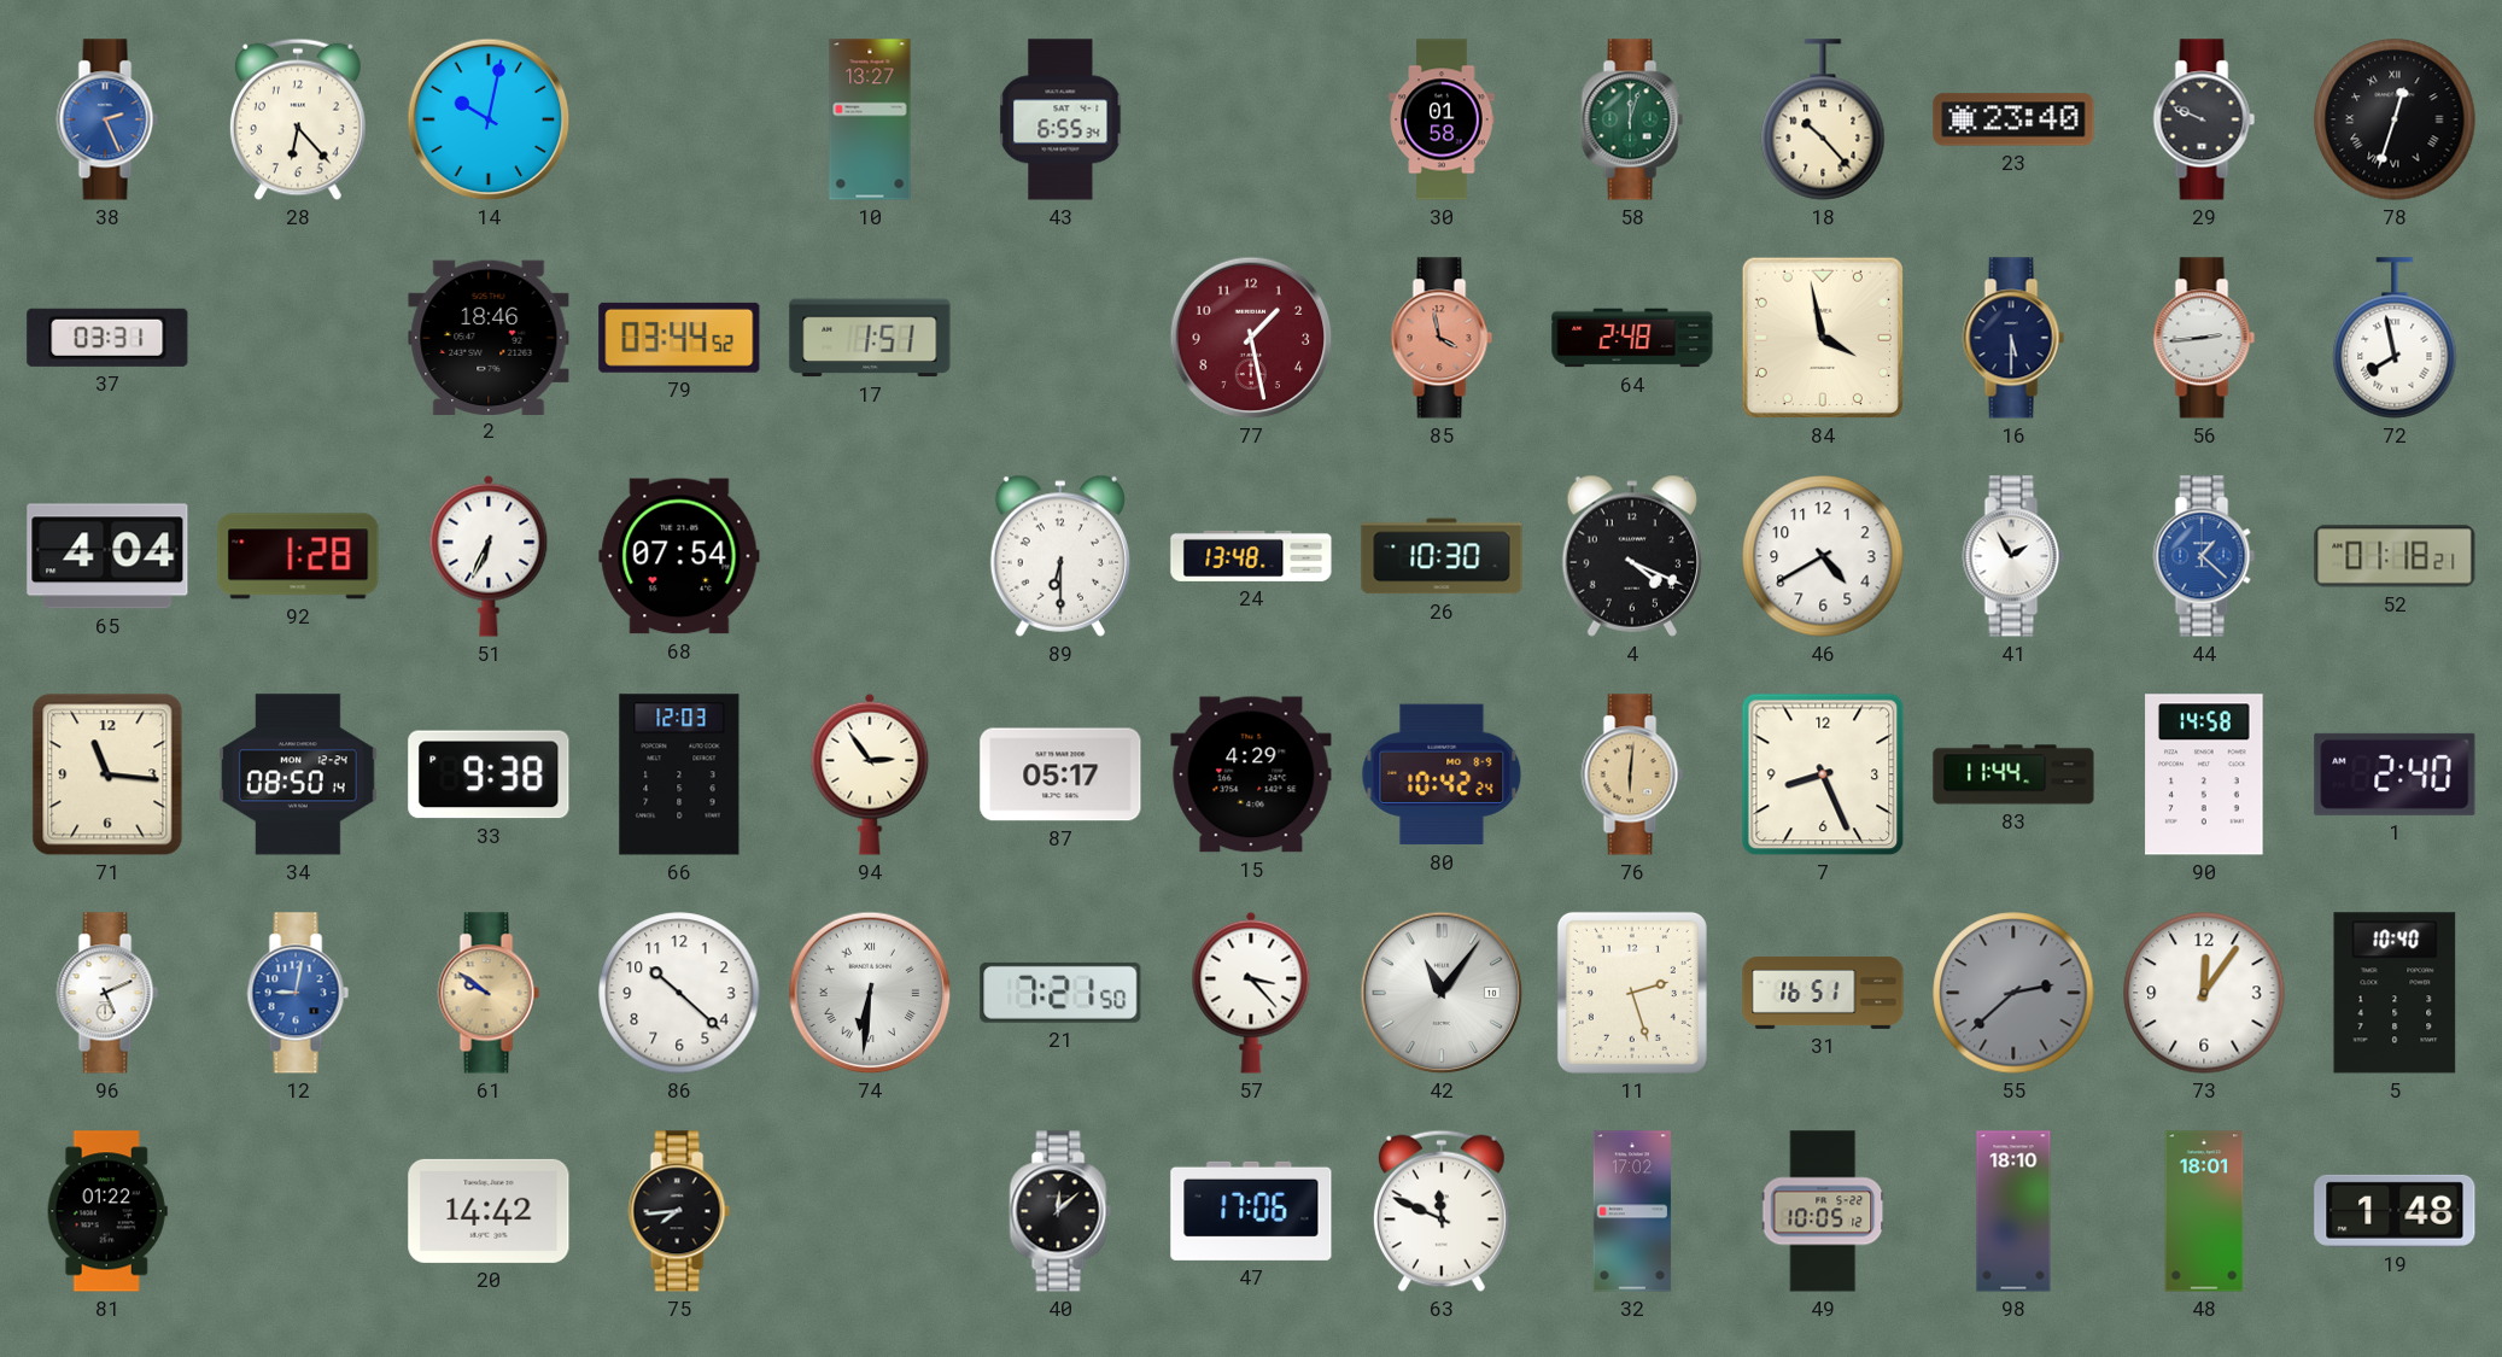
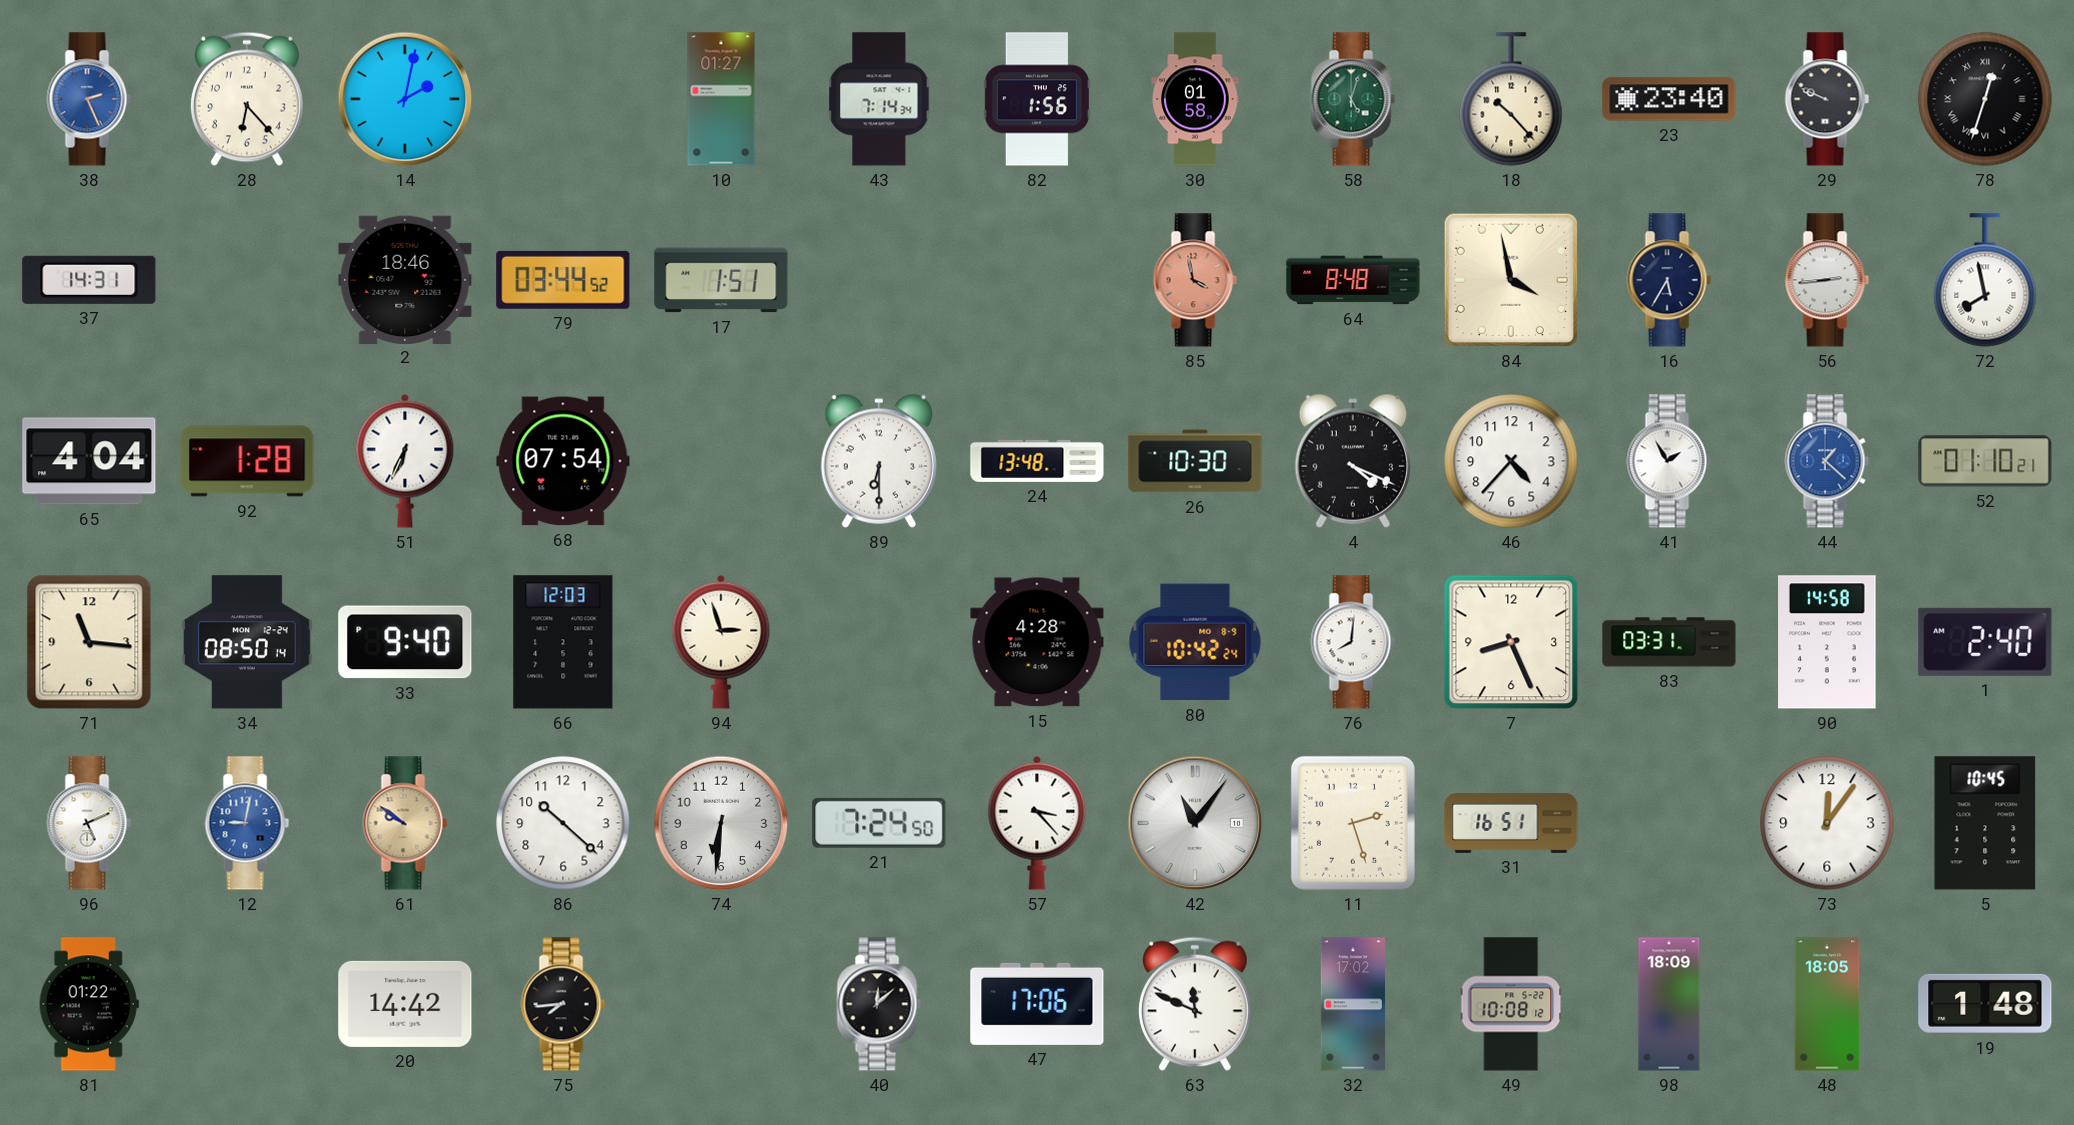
14: 10:02 -> 2:02 (405, 99)
10: 13:27 -> 01:27 (721, 99)
43: 6:55 -> 7:14 (879, 99)
82: none -> 1:56 (1037, 99)
58: 12:03 -> 5:03 (1353, 99)
37: 03:31 -> 14:31 (89, 280)
77: 1:28 -> none (1251, 338)
64: 2:48 -> 8:48 (1353, 280)
16: 5:30 -> 5:35 (1669, 280)
46: 4:40 -> 4:37 (1511, 461)
52: 01:18 -> 01:10 (1985, 461)
33: 9:38 -> 9:40 (405, 642)
94: 2:54 -> 2:57 (721, 642)
87: 05:17 -> none (1060, 774)
15: 4:29 -> 4:28 (1037, 642)
76: 6:01 -> 8:01 (1353, 642)
76 dial: champagne -> white (1353, 642)
83: 11:44 -> 03:31 (1669, 642)
74 numerals: Roman -> Arabic (721, 823)
21: 7:21 -> 7:24 (879, 823)
55: 2:38 -> none (2013, 993)
5: 10:40 -> 10:45 (1985, 823)
49: 10:05 -> 10:08 (1511, 1004)
98: 18:10 -> 18:09 (1669, 1004)
48: 18:01 -> 18:05 (1827, 1004)
